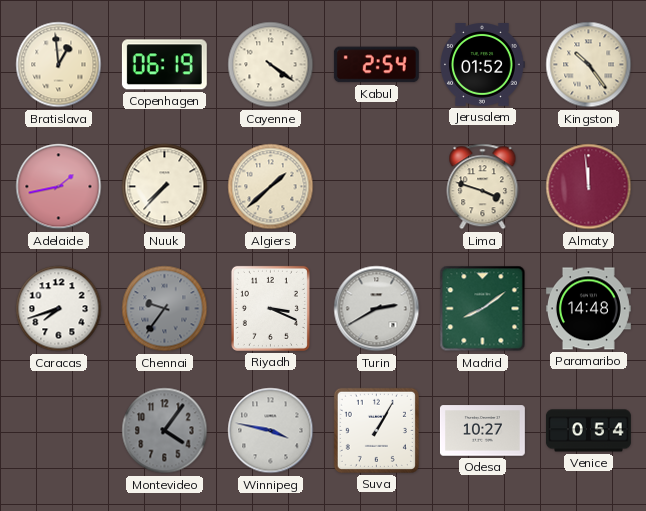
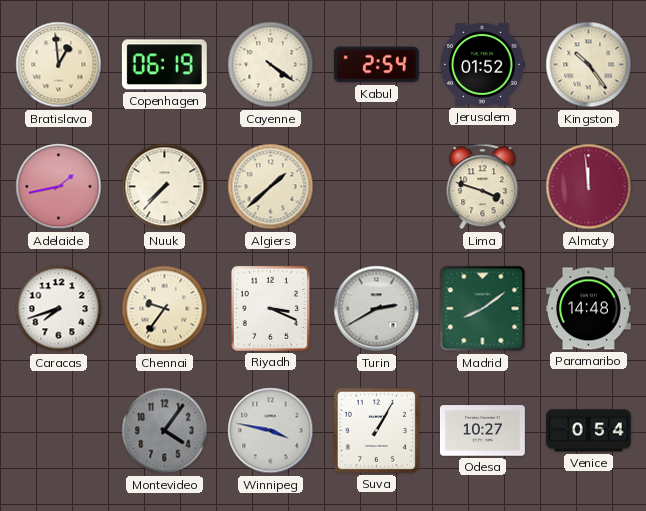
Chennai dial: grey -> cream (165, 309)
